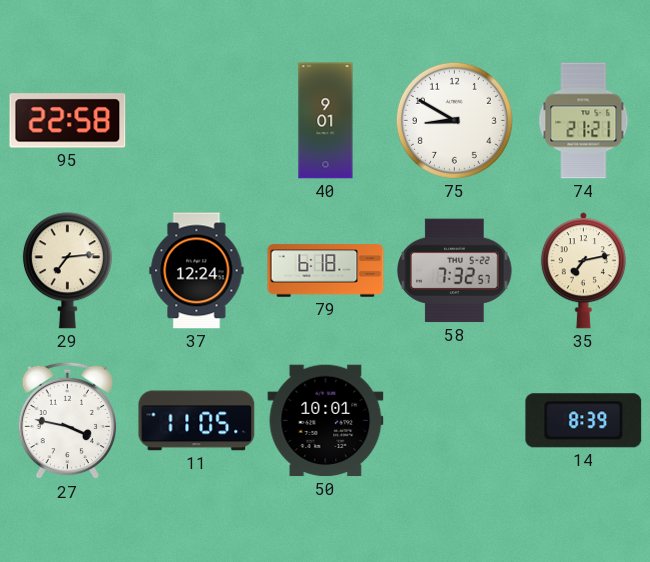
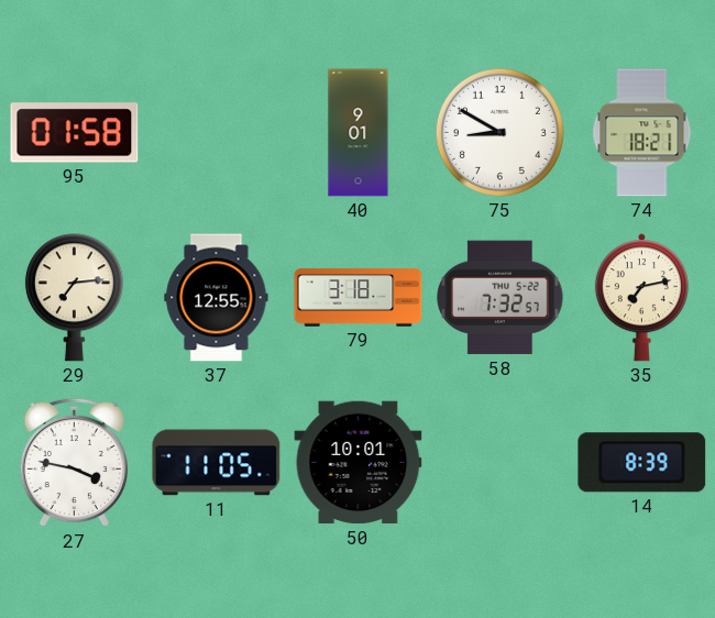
95: 22:58 -> 01:58 (75, 133)
74: 21:21 -> 18:21 (642, 133)
37: 12:24 -> 12:55 (217, 298)
79: 6:18 -> 3:18 (359, 298)
